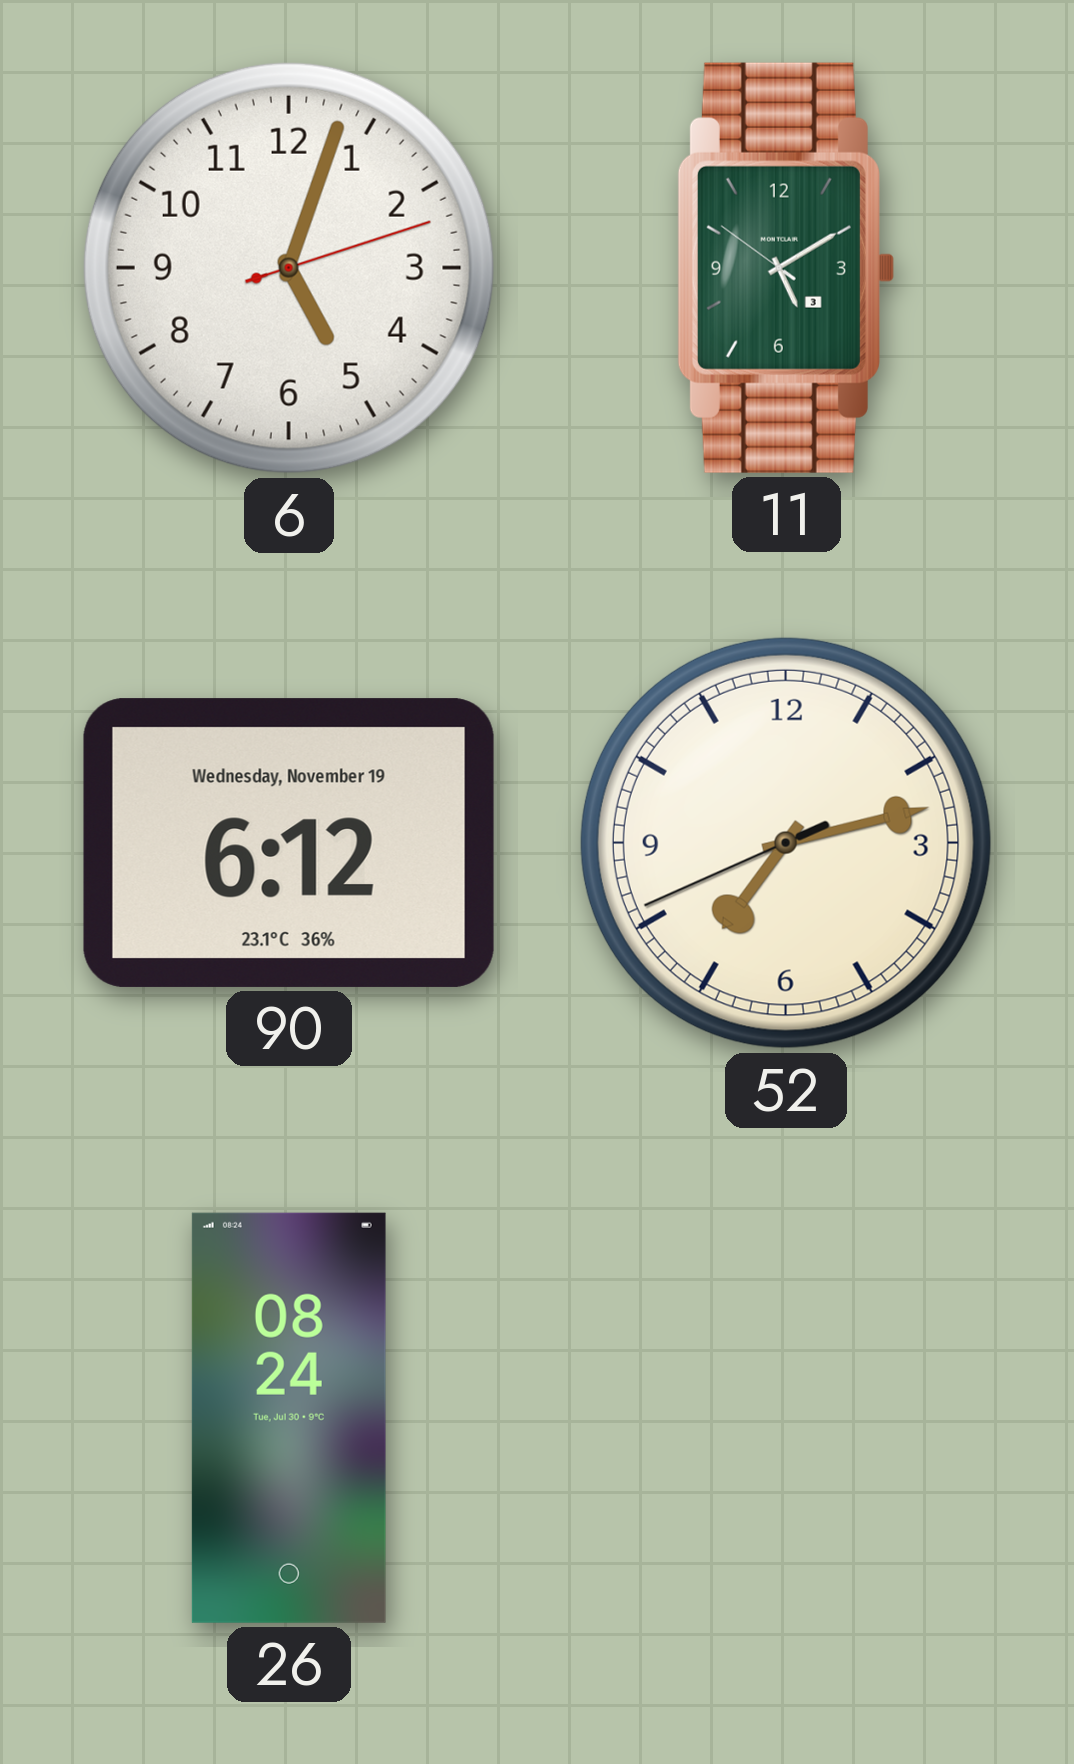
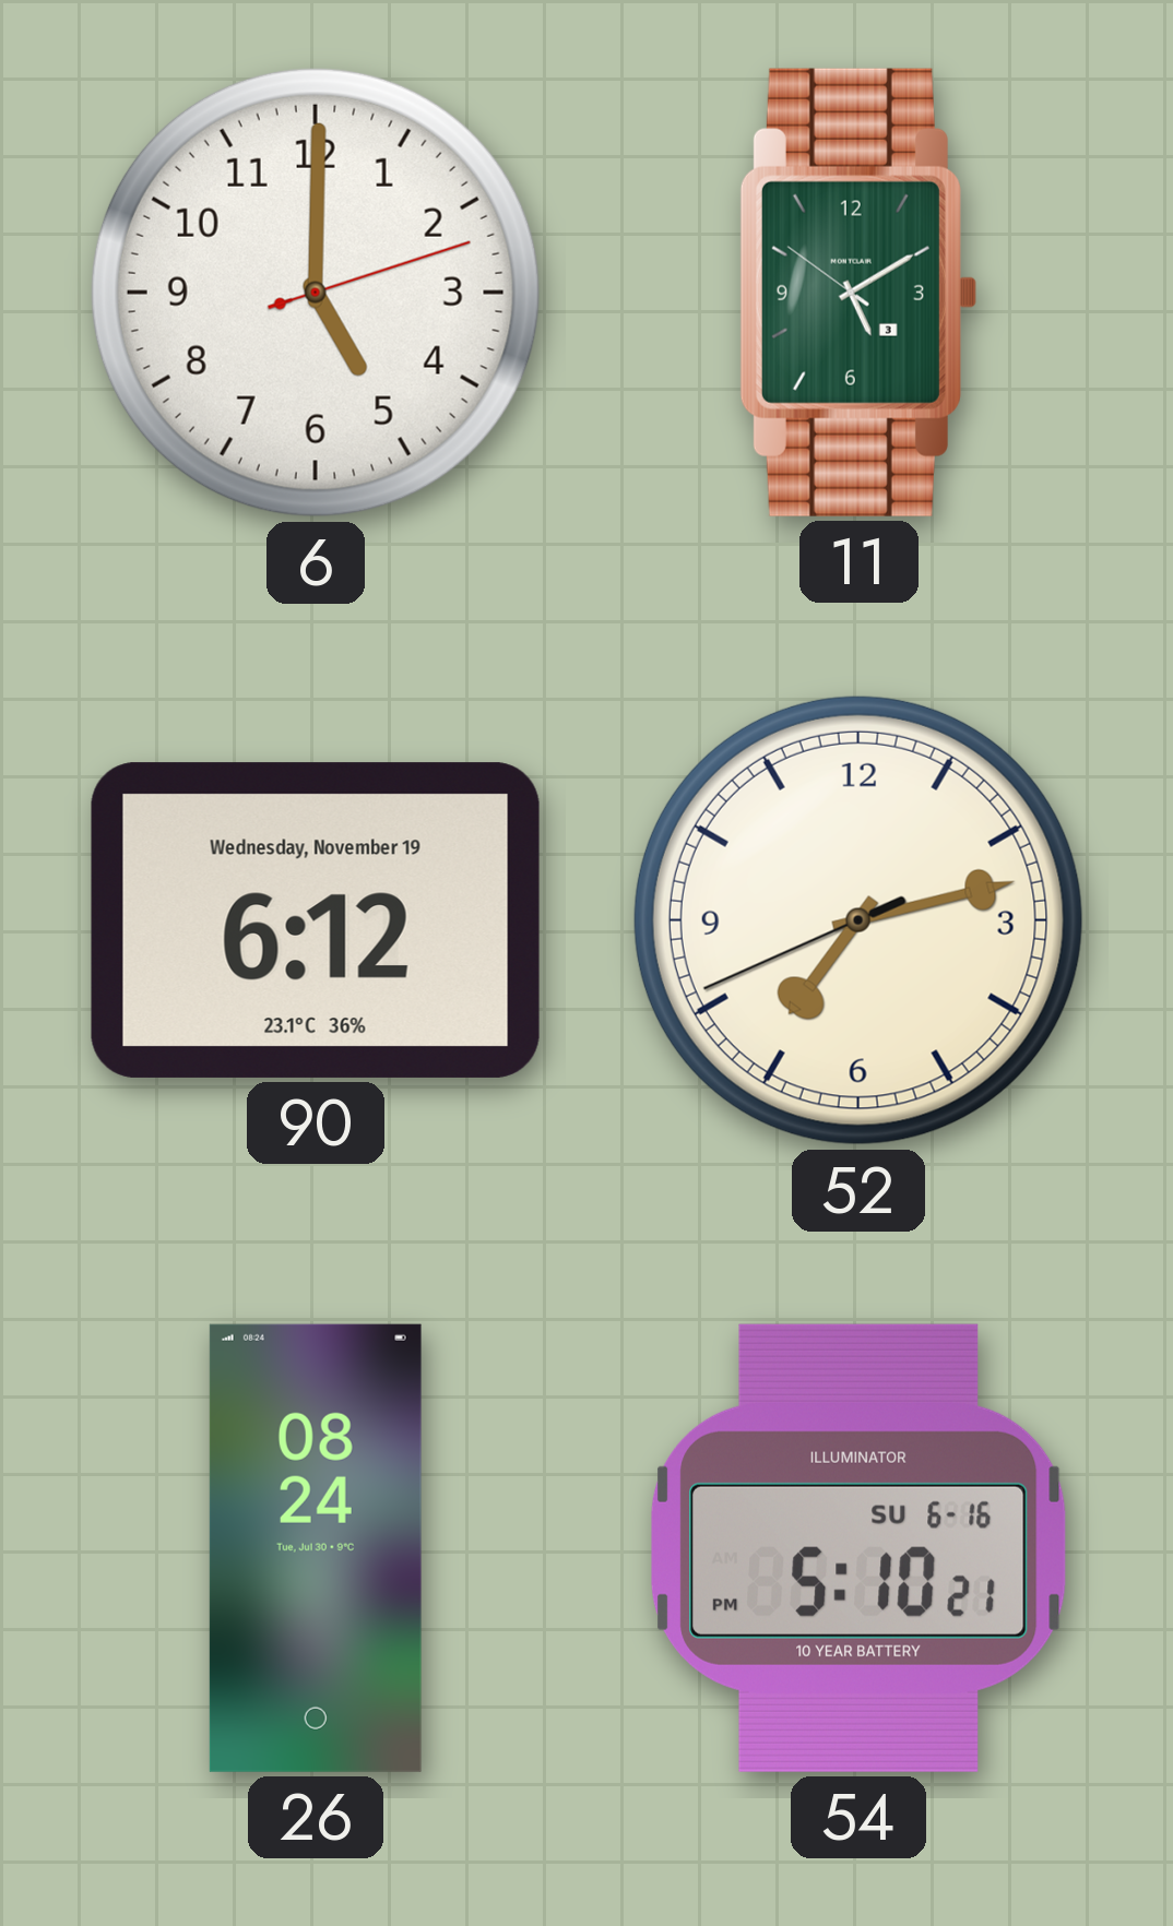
6: 5:03 -> 5:00 (316, 293)
54: none -> 5:10 (858, 1548)
